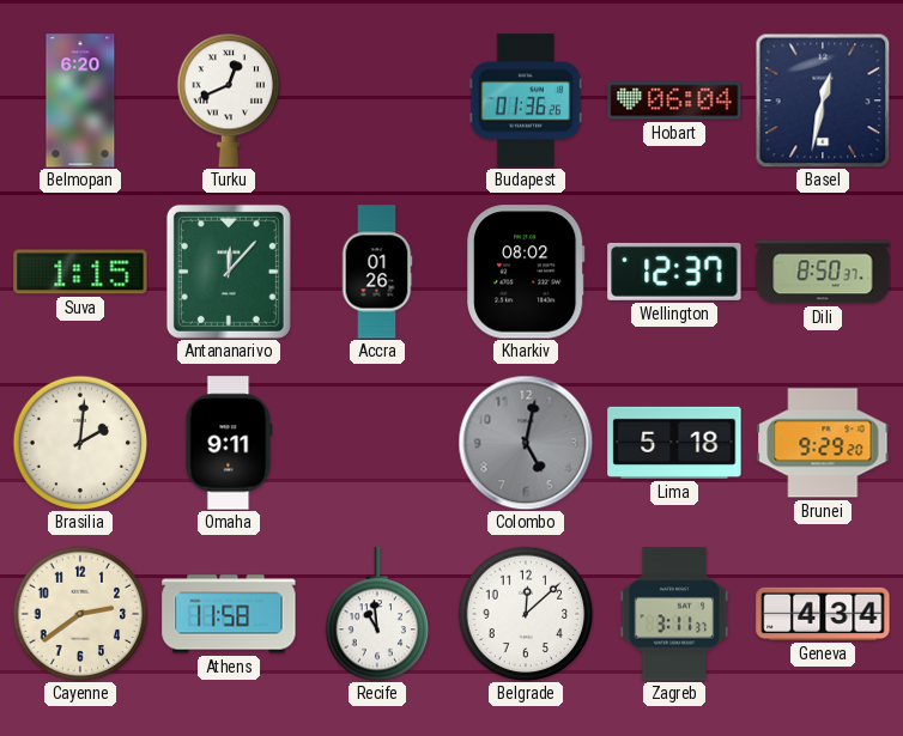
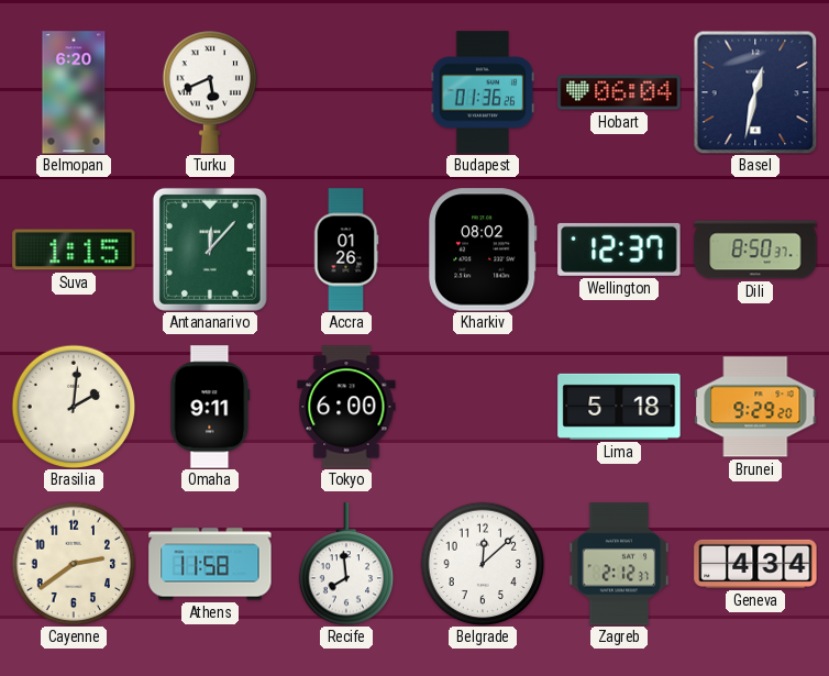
Turku: 12:41 -> 5:41 (210, 92)
Tokyo: none -> 6:00 (346, 407)
Colombo: 5:02 -> none (526, 443)
Recife: 10:59 -> 7:59 (346, 564)
Zagreb: 3:11 -> 2:12 (619, 564)
